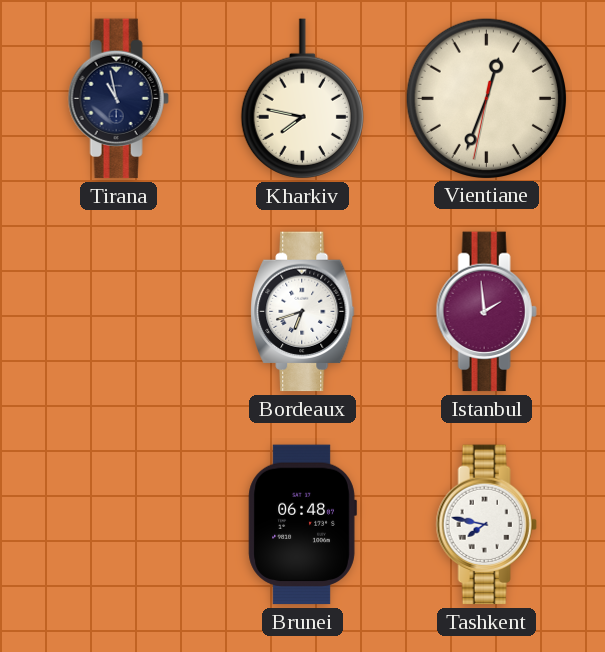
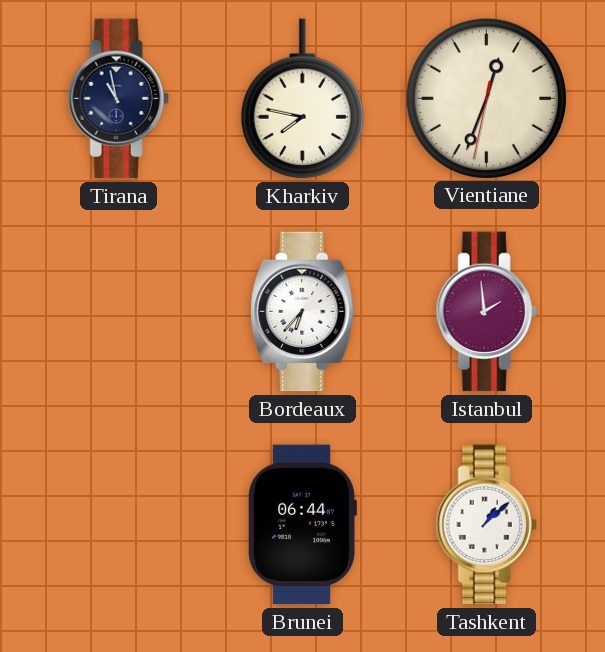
Bordeaux: 6:42 -> 6:37 (303, 312)
Brunei: 06:48 -> 06:44 (302, 525)
Tashkent: 7:47 -> 1:08 (486, 525)
